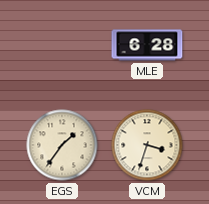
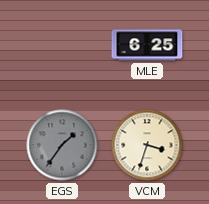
MLE: 6:28 -> 6:25 (147, 45)
EGS dial: cream -> grey (62, 145)
